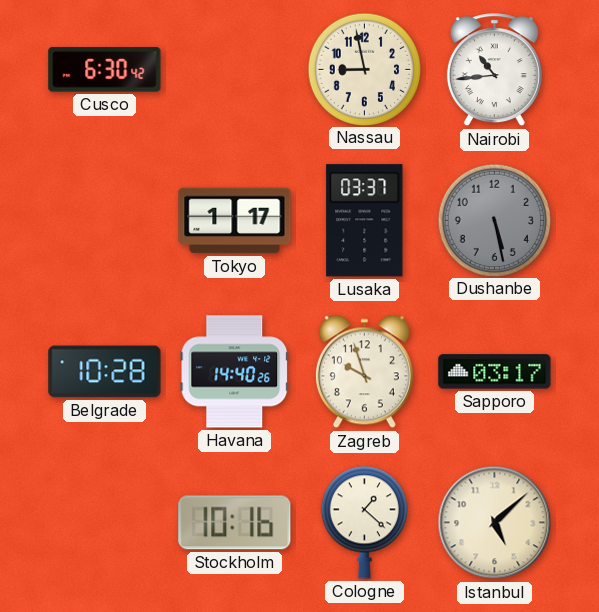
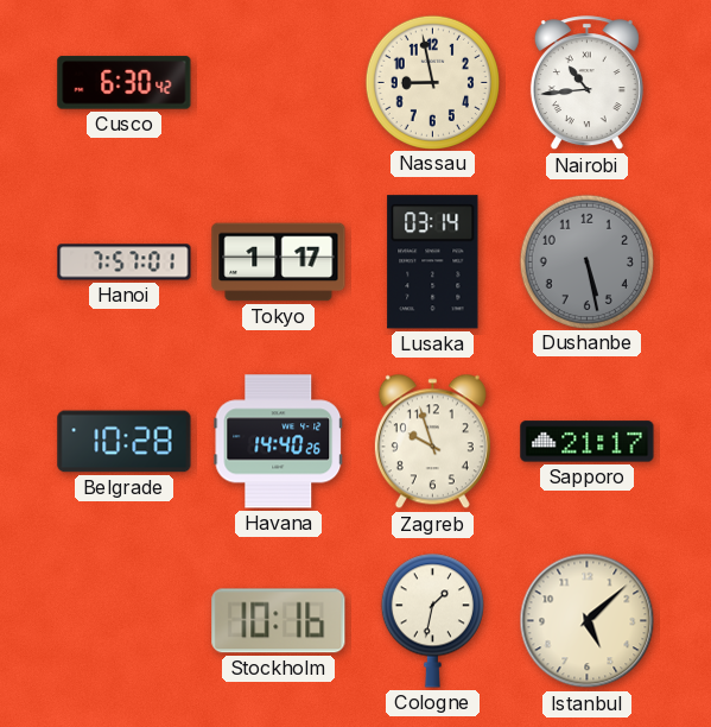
Hanoi: none -> 7:57 (125, 263)
Lusaka: 03:37 -> 03:14 (433, 263)
Sapporo: 03:17 -> 21:17 (588, 442)
Cologne: 1:22 -> 1:32 (432, 620)
